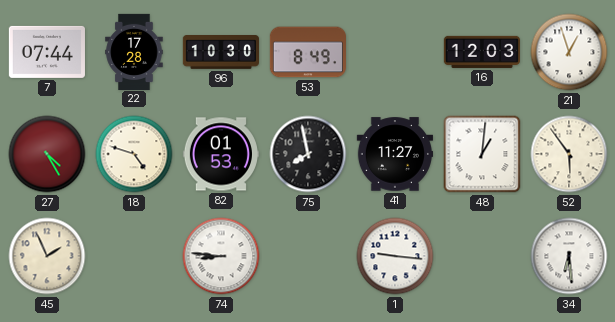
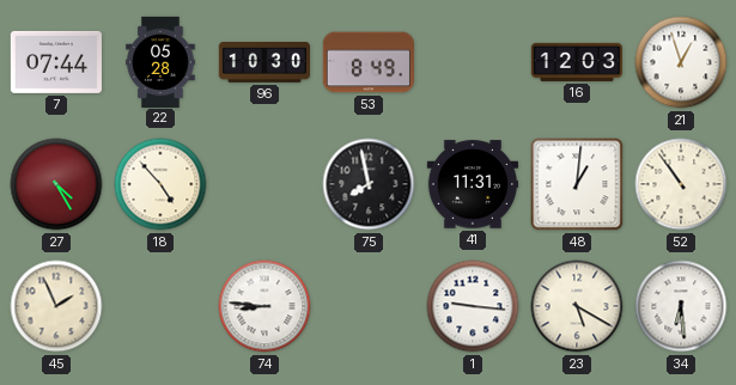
22: 17:28 -> 05:28 (160, 61)
18: 4:48 -> 4:53 (160, 184)
82: 01:53 -> none (221, 154)
41: 11:27 -> 11:31 (472, 184)
52: 5:54 -> 10:54 (681, 184)
23: none -> 5:20 (577, 306)
